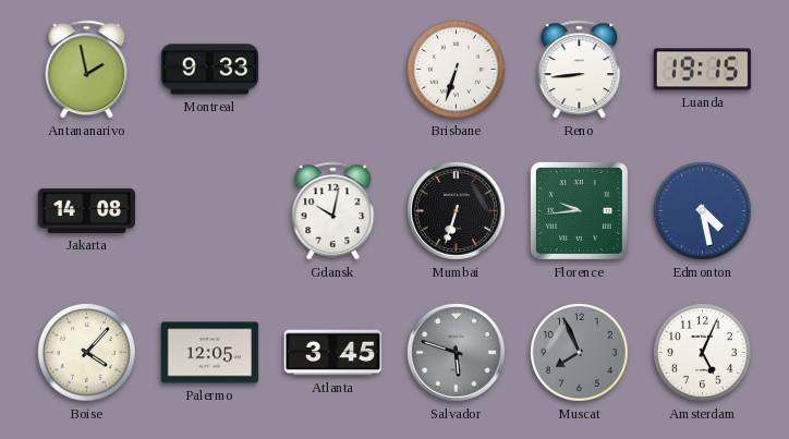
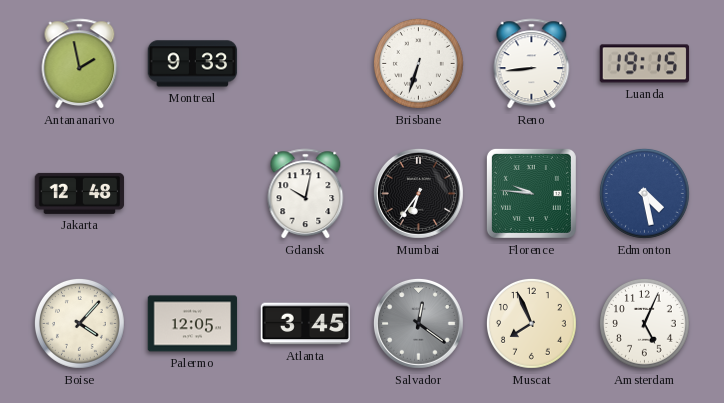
Jakarta: 14:08 -> 12:48 (80, 193)
Mumbai: 6:33 -> 6:36 (418, 193)
Florence: 9:44 -> 9:46 (531, 193)
Salvador: 5:48 -> 12:21 (418, 323)
Muscat dial: grey -> cream (531, 324)
